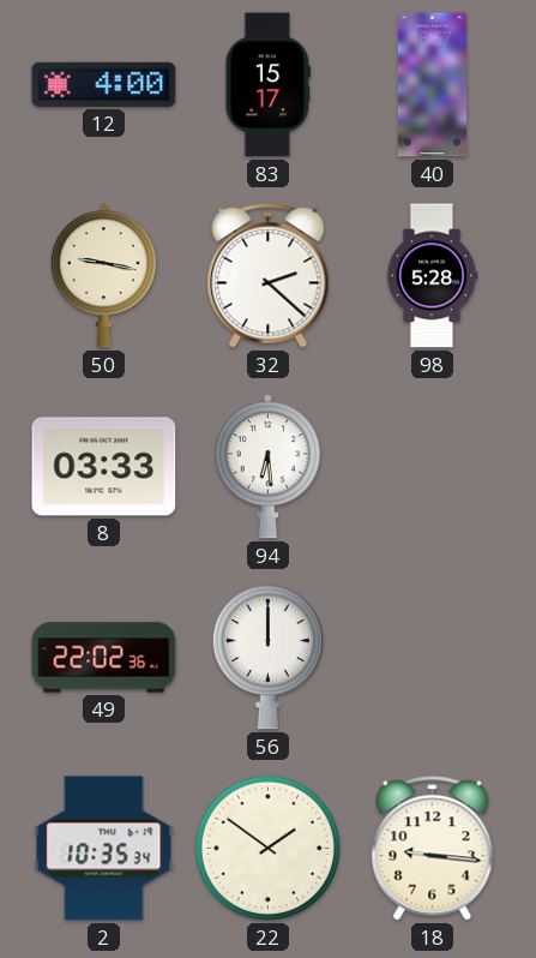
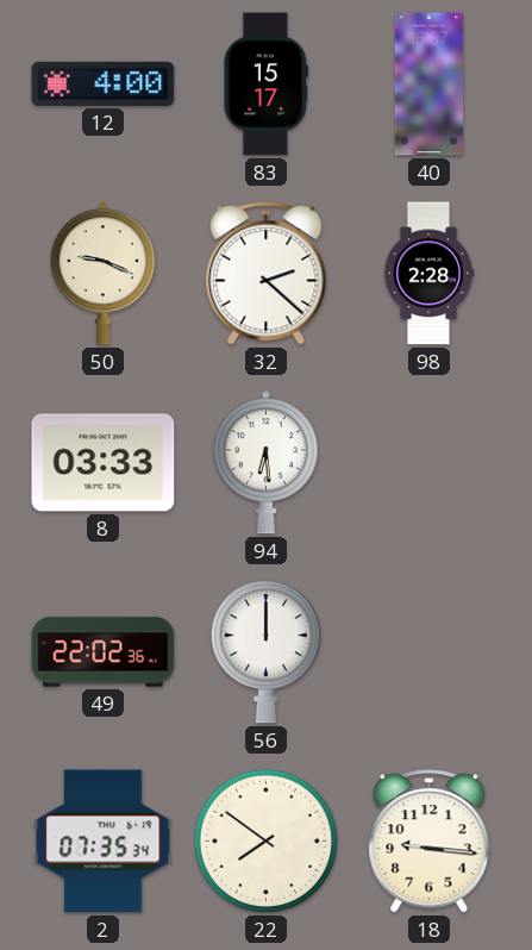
50: 9:17 -> 9:19 (102, 274)
98: 5:28 -> 2:28 (428, 274)
2: 10:35 -> 07:35 (104, 842)
22: 1:51 -> 7:51 (265, 840)
